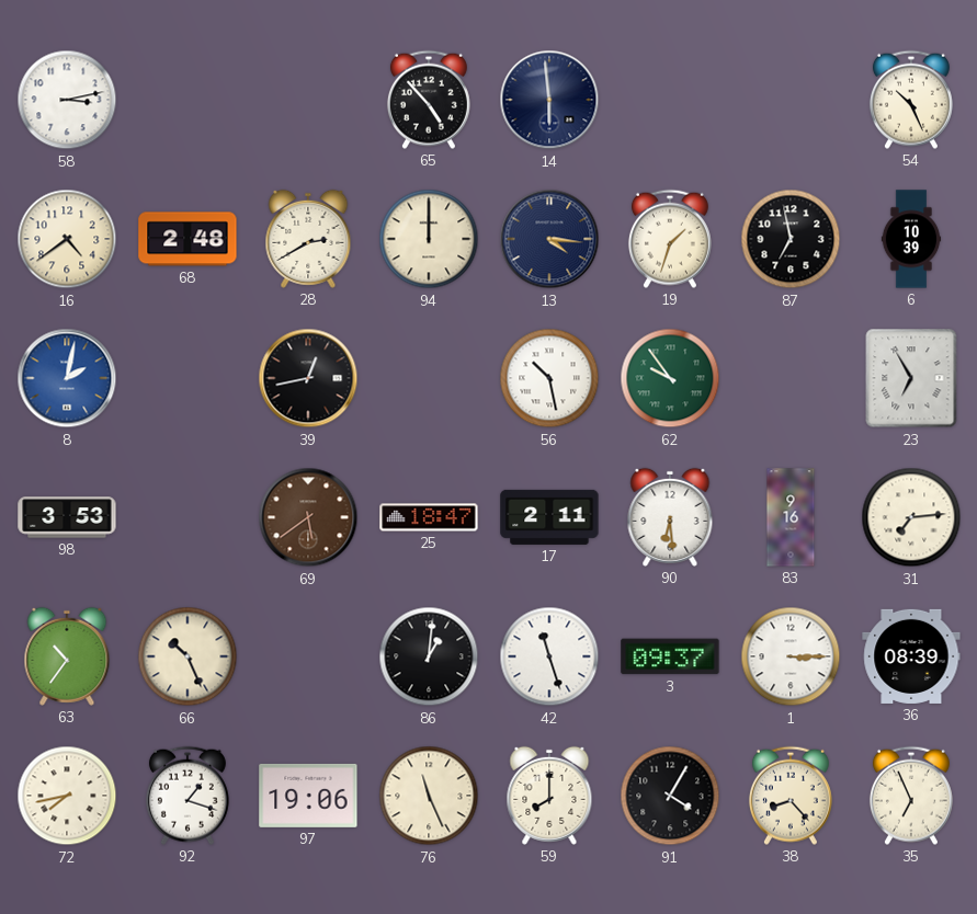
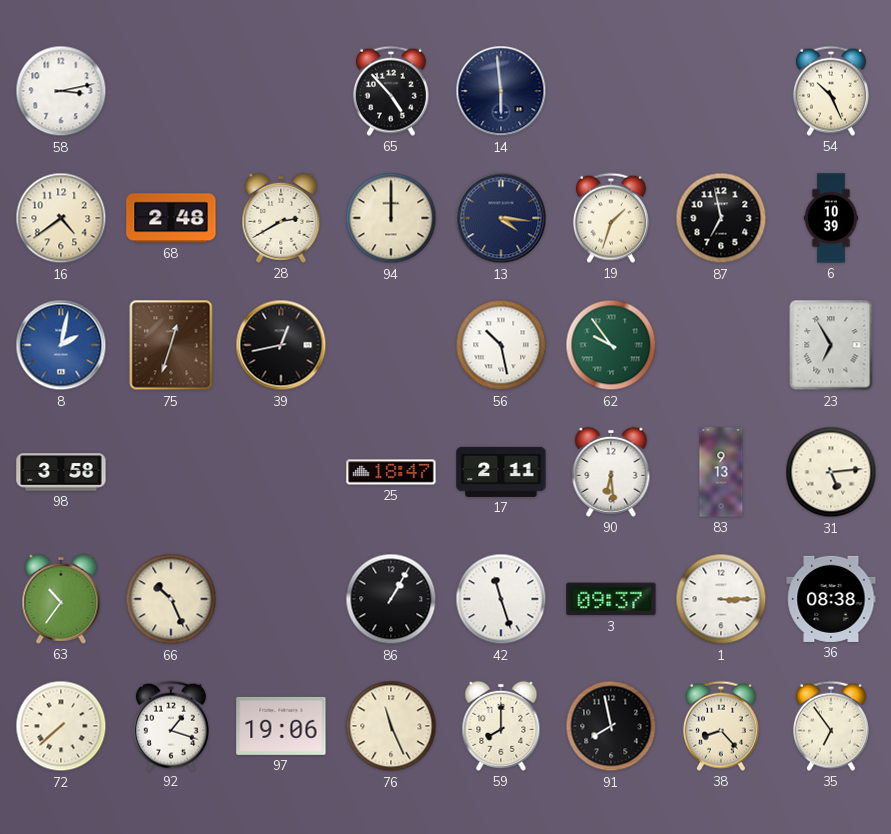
75: none -> 12:33 (171, 345)
98: 3:53 -> 3:58 (61, 472)
69: 5:39 -> none (308, 517)
83: 9:16 -> 9:13 (721, 472)
31: 7:14 -> 5:14 (831, 472)
86: 1:01 -> 1:05 (391, 599)
36: 08:39 -> 08:38 (831, 599)
72: 7:43 -> 7:38 (61, 726)
91: 4:05 -> 7:58 (611, 726)
35: 6:56 -> 6:54 (831, 726)
